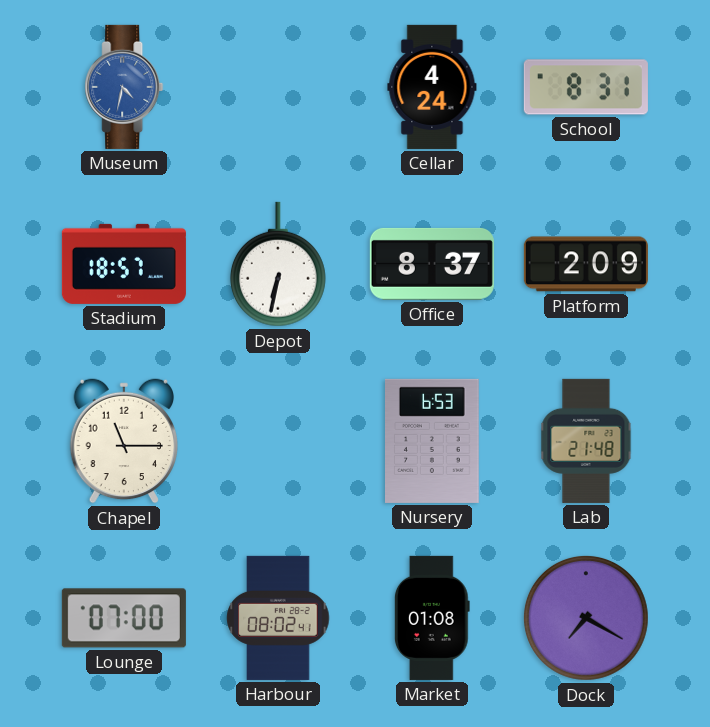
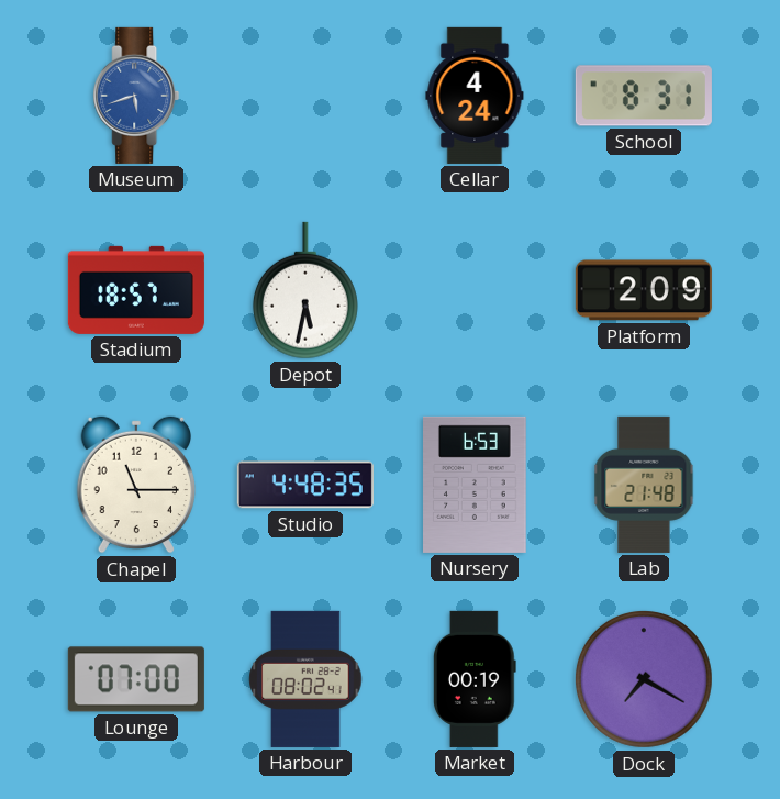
Museum: 4:32 -> 5:42 (136, 96)
Depot: 6:32 -> 5:32 (305, 290)
Office: 8:37 -> none (432, 264)
Studio: none -> 4:48 (305, 485)
Market: 01:08 -> 00:19 (475, 679)
